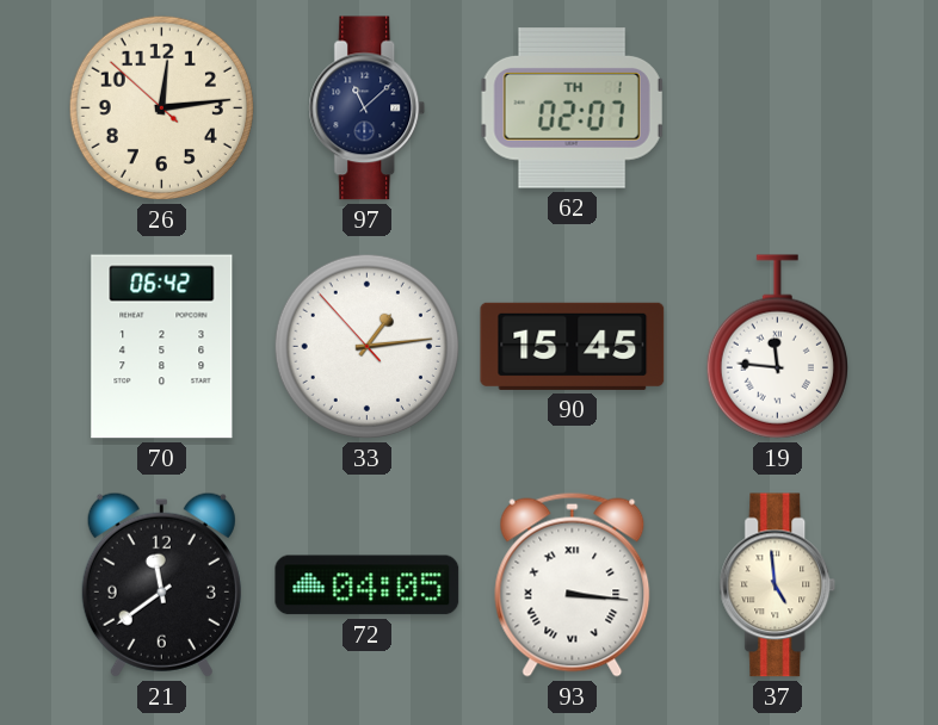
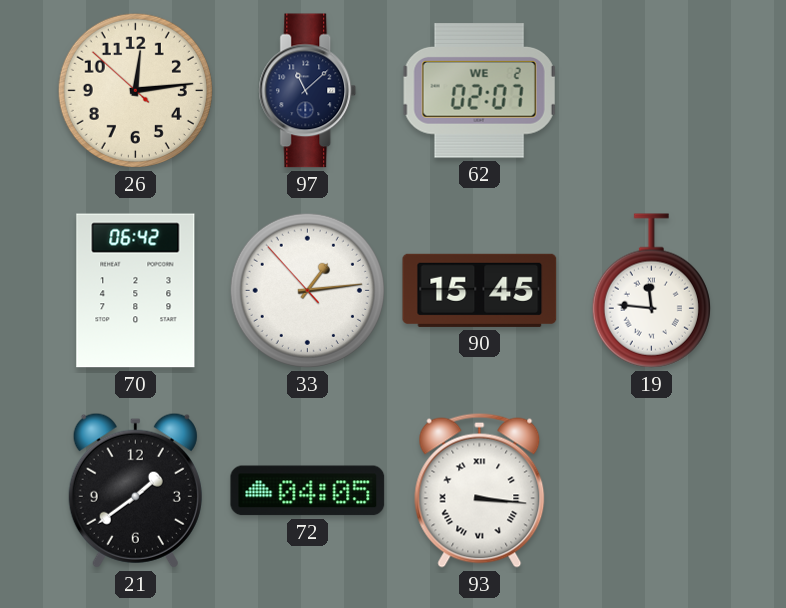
62 date: TH 1 -> WE 2 (480, 91)
21: 11:39 -> 1:39 (135, 490)
37: 4:59 -> none (778, 585)
